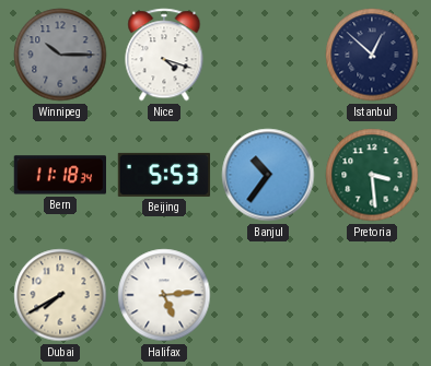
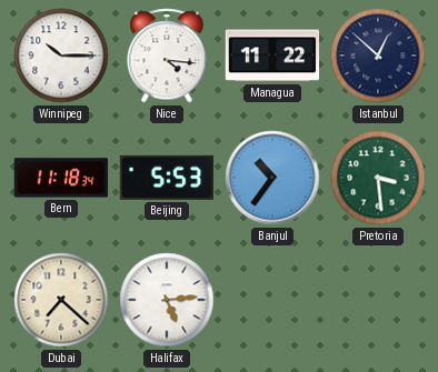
Winnipeg dial: grey -> white (61, 56)
Nice: 4:18 -> 4:16 (167, 56)
Managua: none -> 11:22 (272, 56)
Dubai: 7:40 -> 7:22 (61, 300)
